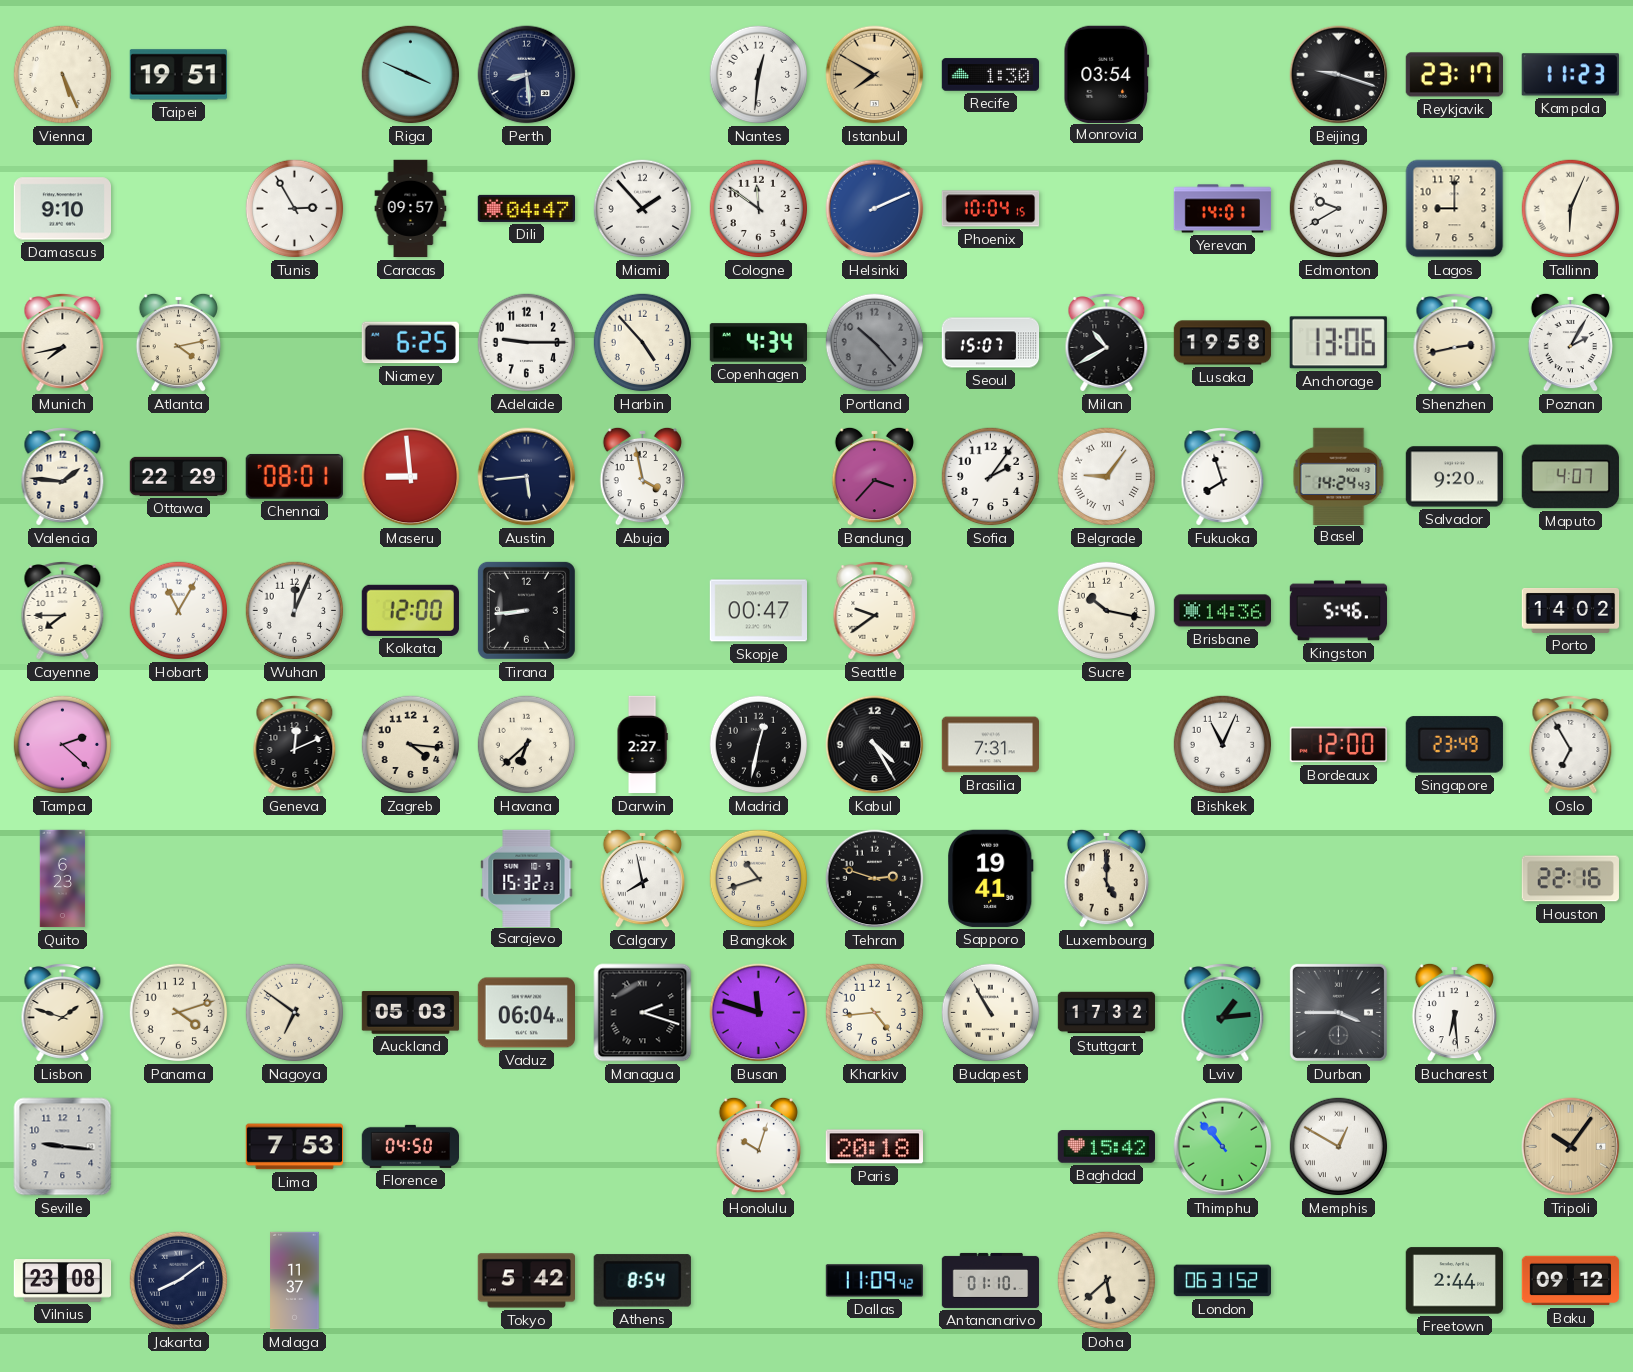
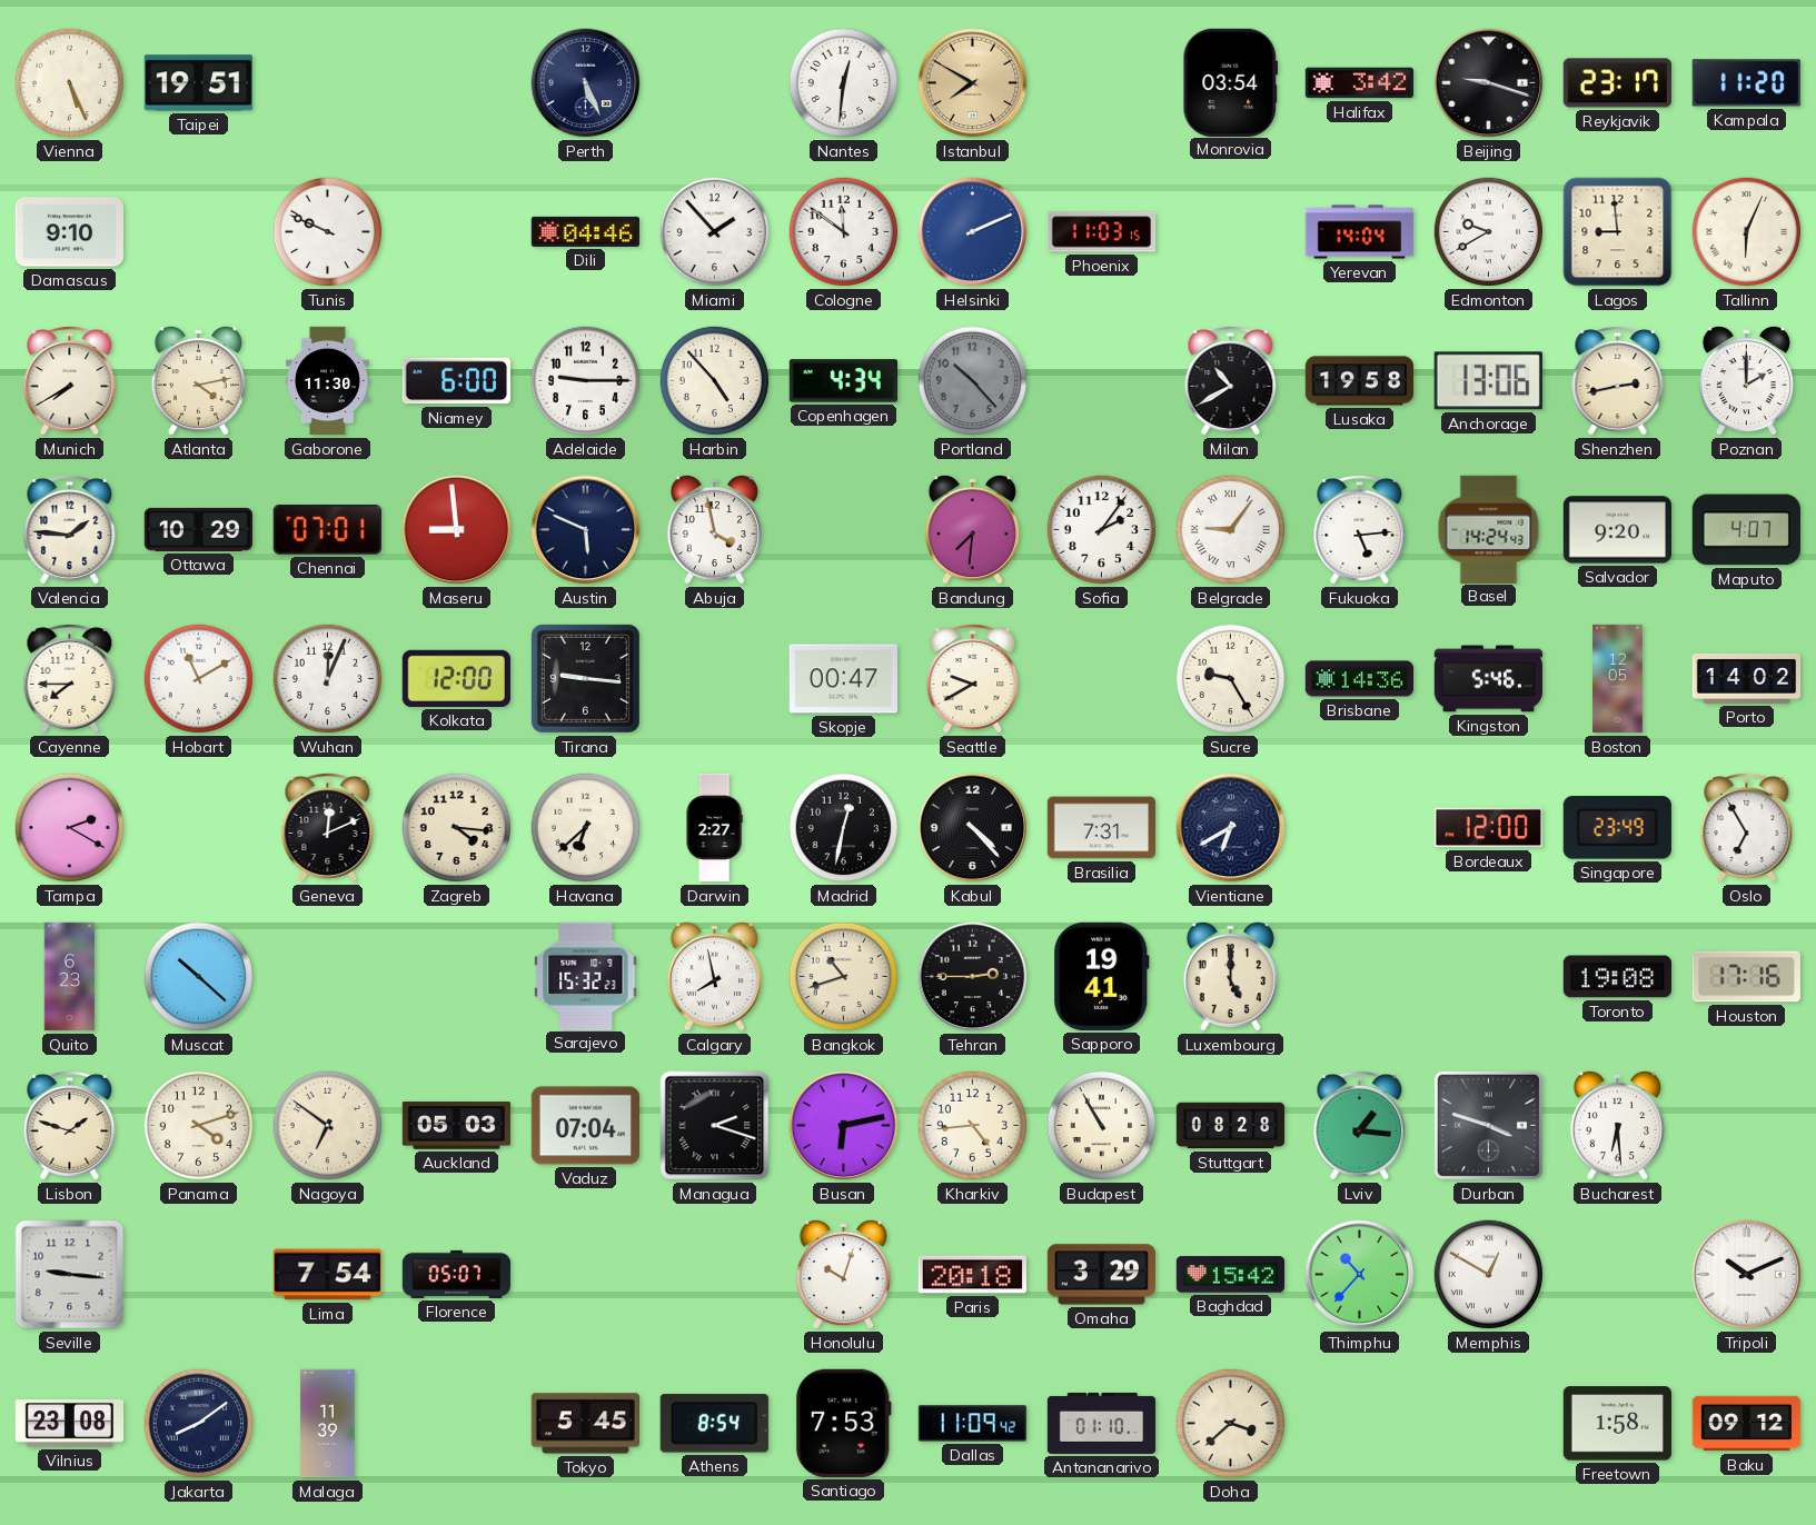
Riga: 3:49 -> none (411, 75)
Perth: 8:29 -> 5:26 (586, 83)
Recife: 1:30 -> none (991, 75)
Halifax: none -> 3:42 (1360, 83)
Kampala: 11:23 -> 11:20 (1746, 83)
Tunis: 2:55 -> 9:49 (328, 232)
Caracas: 09:57 -> none (411, 209)
Dili: 04:47 -> 04:46 (586, 231)
Phoenix: 10:04 -> 11:03 (1102, 232)
Yerevan: 14:01 -> 14:04 (1360, 232)
Lagos: 9:00 -> 8:59 (1618, 232)
Munich: 7:43 -> 7:40 (70, 381)
Gaborone: none -> 11:30 (327, 381)
Niamey: 6:25 -> 6:00 (456, 381)
Seoul: 15:07 -> none (991, 343)
Poznan: 2:05 -> 2:00 (1746, 380)
Ottawa: 22:29 -> 10:29 (198, 529)
Chennai: 08:01 -> 07:01 (327, 529)
Austin: 5:44 -> 5:49 (586, 530)
Bandung: 3:37 -> 7:31 (972, 529)
Fukuoka: 7:57 -> 5:14 (1360, 530)
Hobart: 11:05 -> 11:10 (199, 679)
Tirana: 8:44 -> 9:16 (585, 678)
Seattle: 9:39 -> 9:40 (973, 679)
Sucre: 10:17 -> 9:25 (1231, 679)
Boston: none -> 12:05 (1618, 679)
Tampa: 2:22 -> 2:20 (70, 828)
Kabul: 4:25 -> 4:23 (973, 828)
Vientiane: none -> 6:40 (1231, 828)
Bishkek: 11:04 -> none (1223, 745)
Muscat: none -> 10:22 (199, 977)
Tehran: 2:48 -> 2:45 (973, 977)
Toronto: none -> 19:08 (1617, 977)
Houston: 22:16 -> 17:16 (1746, 977)
Vaduz: 06:04 -> 07:04 (585, 1126)
Busan: 11:48 -> 6:13 (844, 1126)
Stuttgart: 17:32 -> 08:28 (1231, 1126)
Lviv: 1:14 -> 1:16 (1360, 1126)
Durban: 3:45 -> 3:48 (1488, 1125)
Lima: 7:53 -> 7:54 (327, 1275)
Florence: 04:50 -> 05:07 (456, 1274)
Omaha: none -> 3:29 (1101, 1275)
Thimphu: 10:53 -> 10:37 (1360, 1275)
Tripoli: 10:06 -> 10:11 (1747, 1275)
Tripoli dial: champagne -> white (1747, 1275)
Malaga: 11:37 -> 11:39 (328, 1424)
Tokyo: 5:42 -> 5:45 (585, 1424)
Santiago: none -> 7:53 (843, 1423)
Doha: 5:38 -> 3:38 (1231, 1424)
London: 06:31 -> none (1223, 1281)
Freetown: 2:44 -> 1:58 (1617, 1424)
